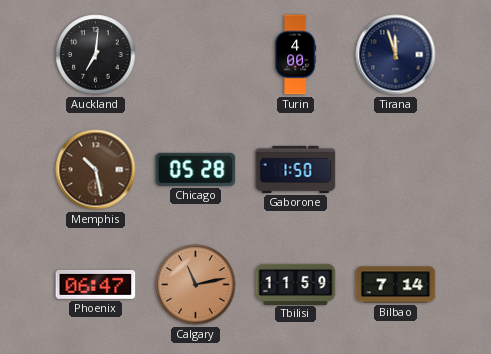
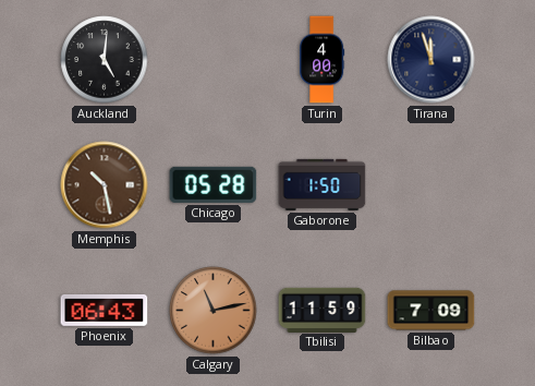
Auckland: 7:01 -> 5:01 (105, 60)
Phoenix: 06:47 -> 06:43 (105, 310)
Bilbao: 7:14 -> 7:09 (431, 311)
